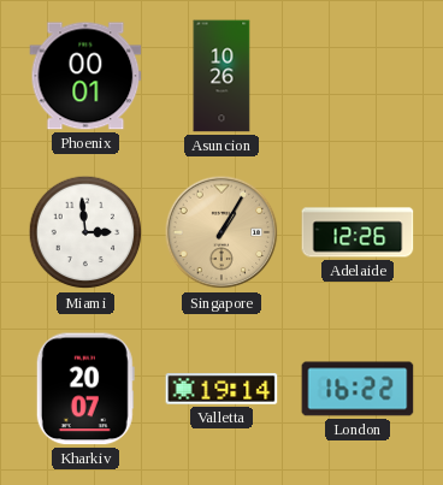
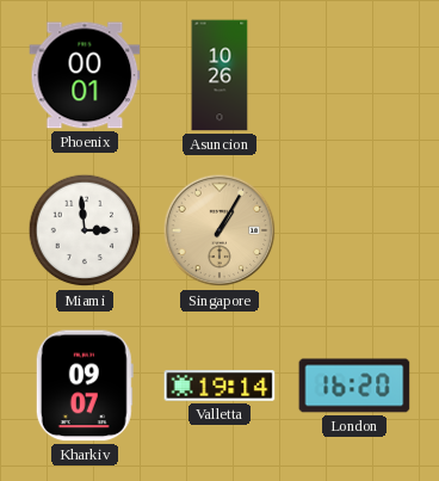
Adelaide: 12:26 -> none (358, 232)
Kharkiv: 20:07 -> 09:07 (85, 386)
London: 16:22 -> 16:20 (354, 386)
